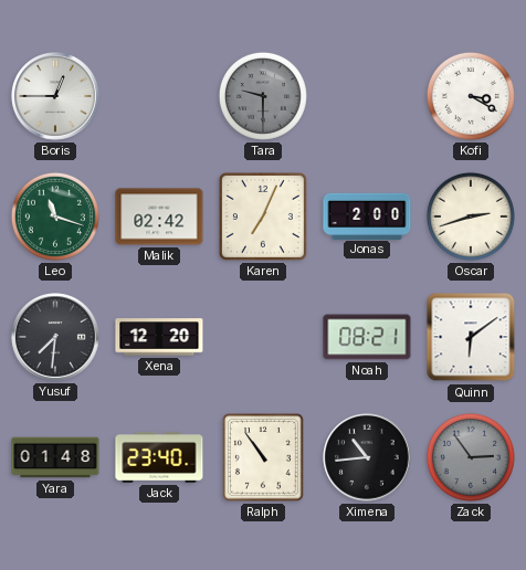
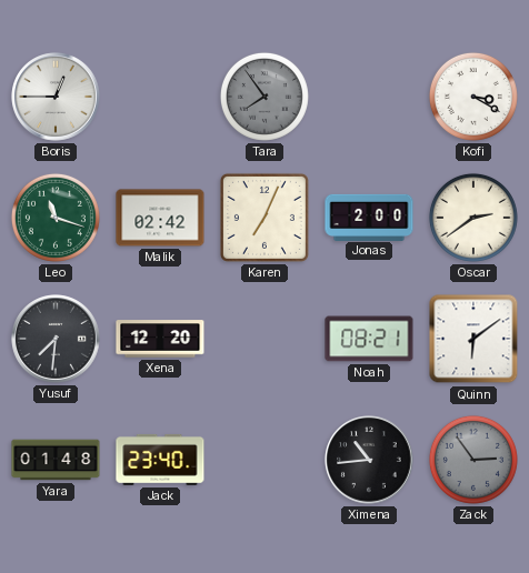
Tara: 9:30 -> 7:54 (264, 97)
Oscar: 2:42 -> 2:39 (473, 218)
Ralph: 10:54 -> none (264, 458)
